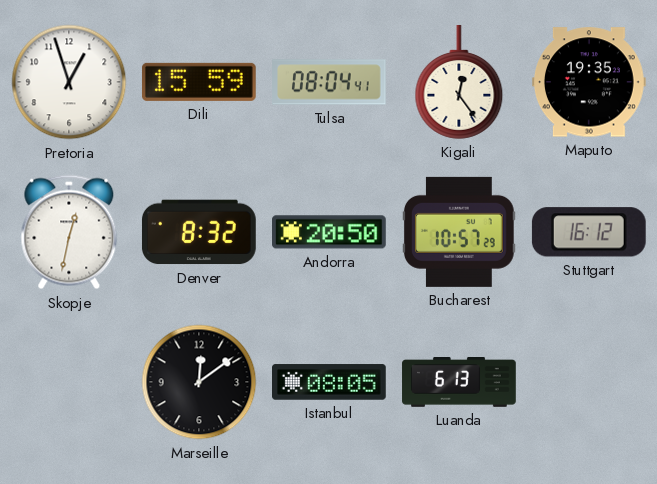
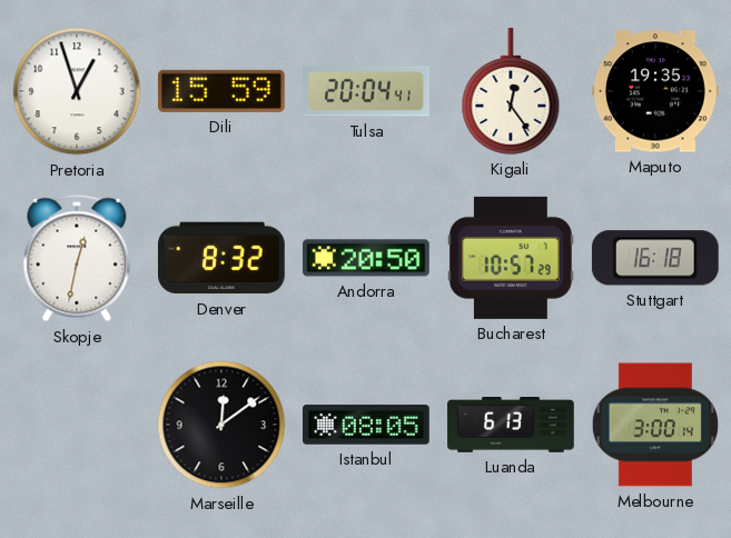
Tulsa: 08:04 -> 20:04 (367, 91)
Stuttgart: 16:12 -> 16:18 (655, 258)
Melbourne: none -> 3:00 (655, 425)
